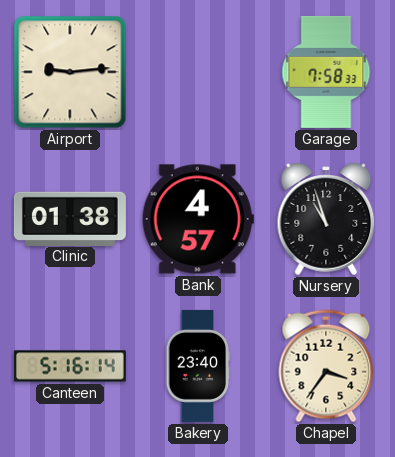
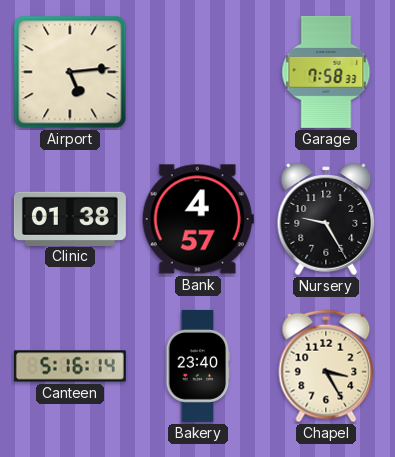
Airport: 9:14 -> 5:14 (70, 72)
Nursery: 10:57 -> 9:25 (326, 219)
Chapel: 3:36 -> 3:25 (326, 366)
